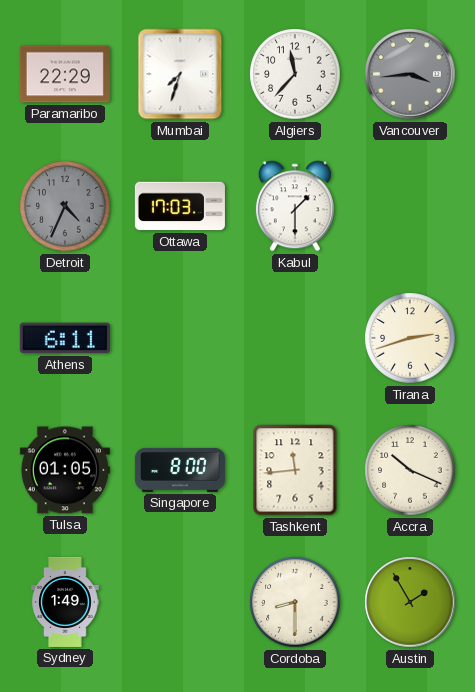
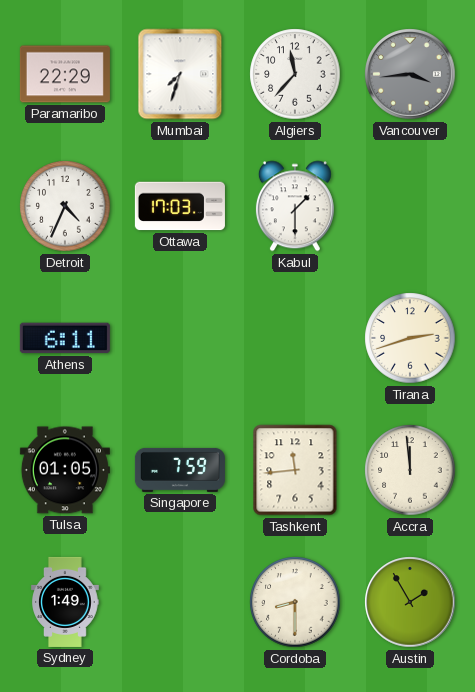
Detroit dial: grey -> white (65, 206)
Singapore: 8:00 -> 7:59 (180, 470)
Accra: 10:19 -> 11:59 (410, 470)
